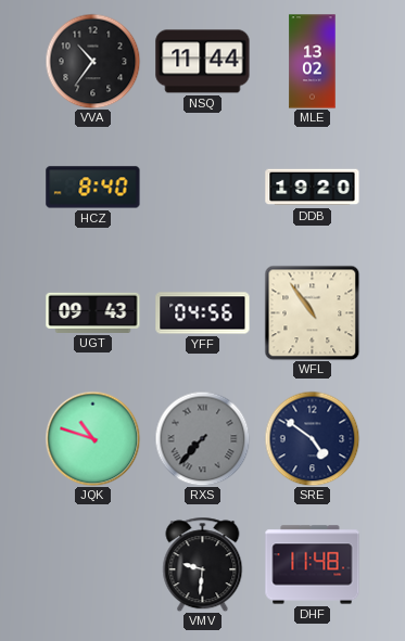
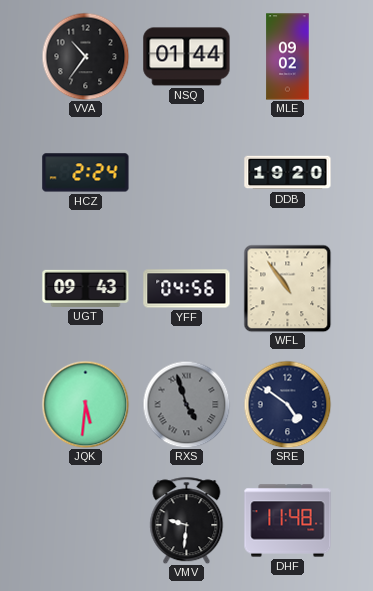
NSQ: 11:44 -> 01:44 (187, 57)
MLE: 13:02 -> 09:02 (288, 57)
HCZ: 8:40 -> 2:24 (86, 173)
JQK: 10:48 -> 5:31 (85, 404)
RXS: 7:37 -> 4:57 (186, 404)
